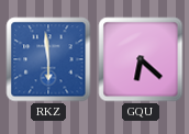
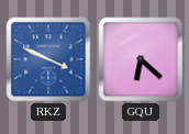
RKZ: 5:59 -> 3:49 (48, 59)
